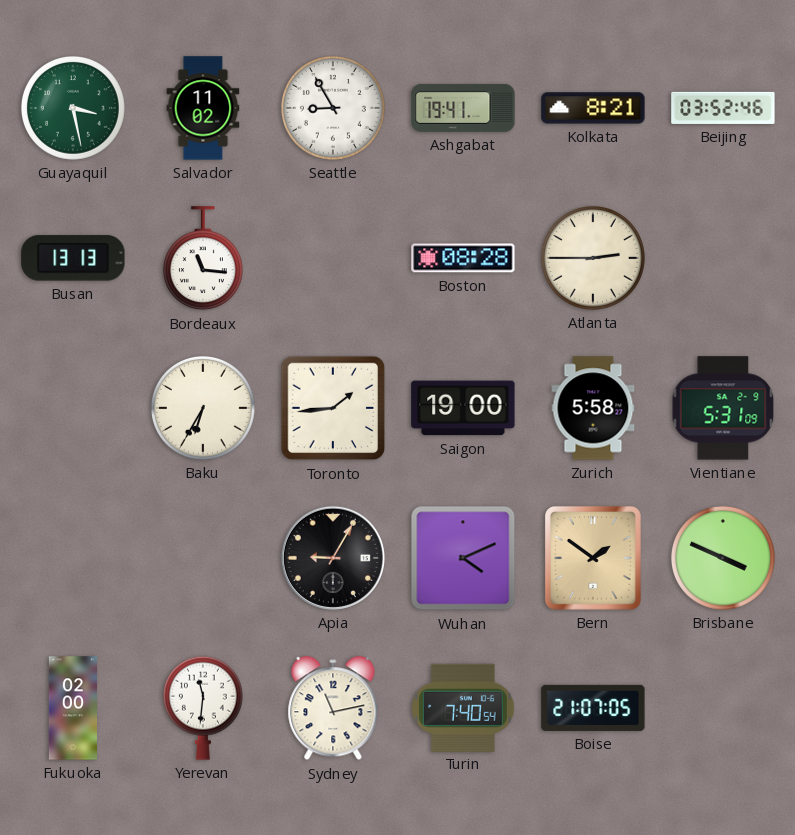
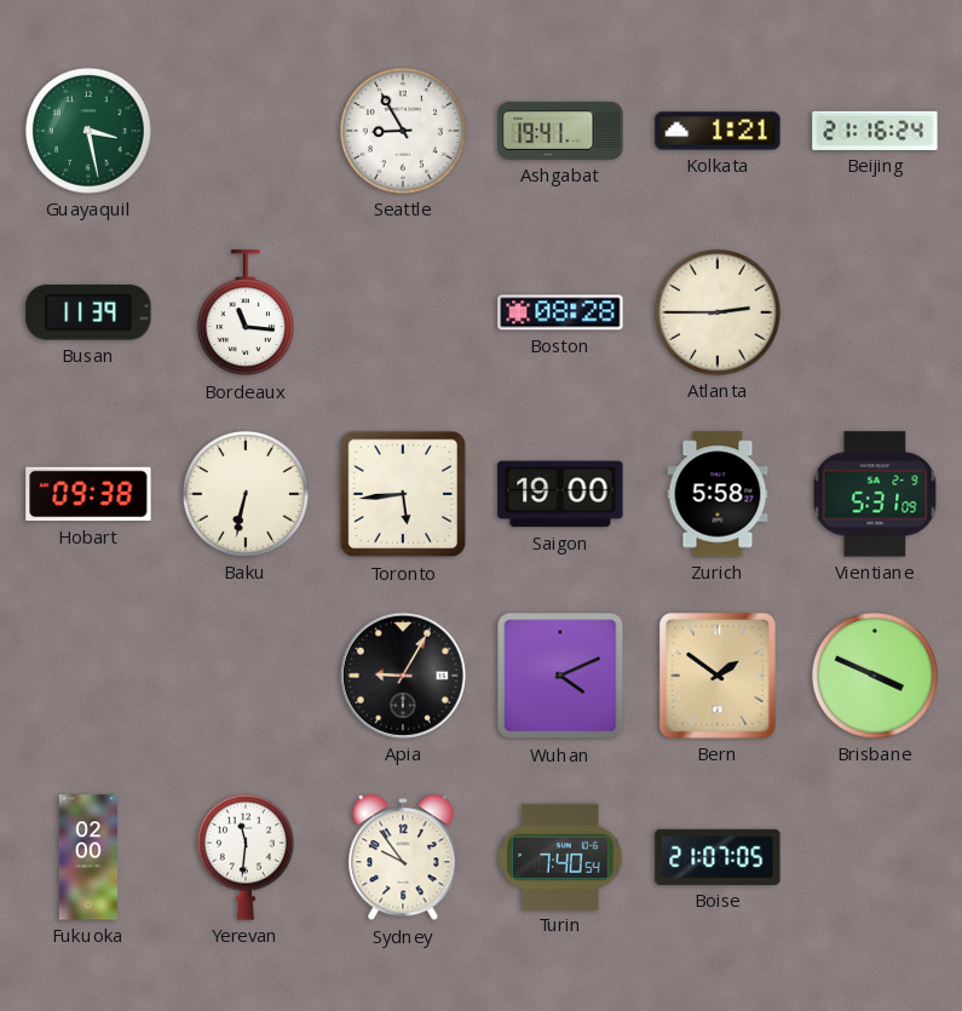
Salvador: 11:02 -> none (203, 108)
Kolkata: 8:21 -> 1:21 (718, 131)
Beijing: 03:52 -> 21:16 (875, 131)
Busan: 13:13 -> 11:39 (88, 312)
Hobart: none -> 09:38 (88, 494)
Baku: 6:35 -> 6:32 (246, 494)
Toronto: 1:44 -> 5:44 (403, 494)
Sydney: 11:13 -> 9:54 (403, 858)
